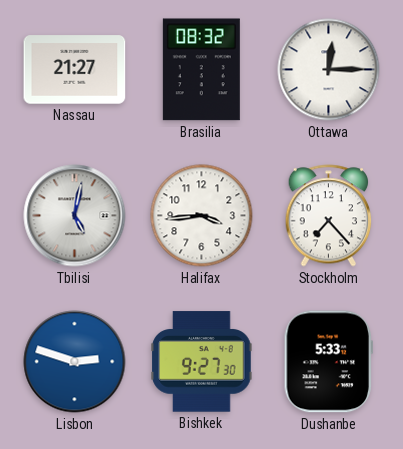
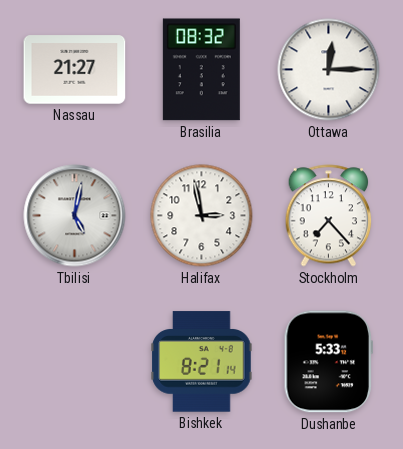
Halifax: 3:44 -> 2:58 (202, 216)
Lisbon: 2:48 -> none (75, 362)
Bishkek: 9:27 -> 8:21 (202, 362)
